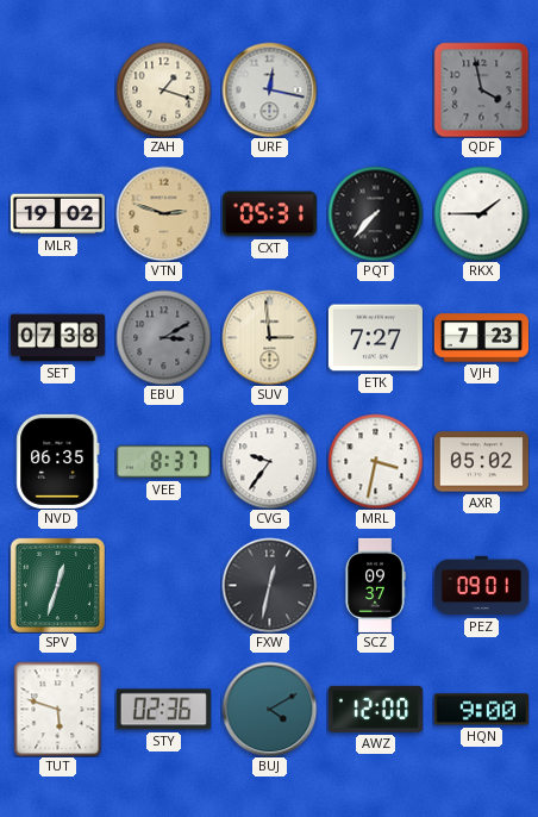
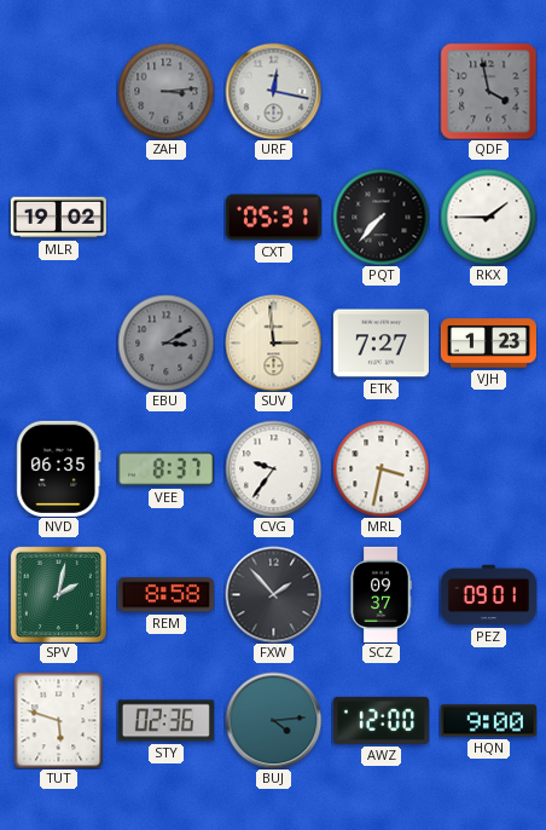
ZAH: 1:18 -> 3:14 (165, 91)
ZAH dial: cream -> grey (165, 91)
VTN: 2:48 -> none (163, 213)
SET: 07:38 -> none (57, 338)
VJH: 7:23 -> 1:23 (488, 344)
AXR: 05:02 -> none (481, 462)
SPV: 12:33 -> 2:02 (58, 594)
REM: none -> 8:58 (165, 595)
FXW: 12:32 -> 1:53 (273, 594)
BUJ: 4:10 -> 4:14 (273, 720)
